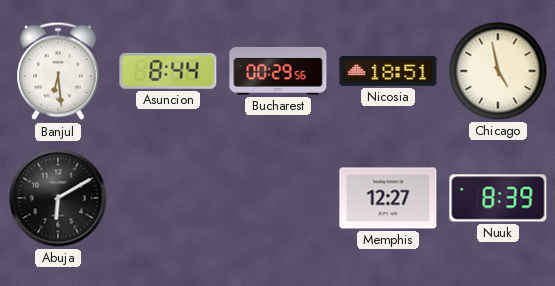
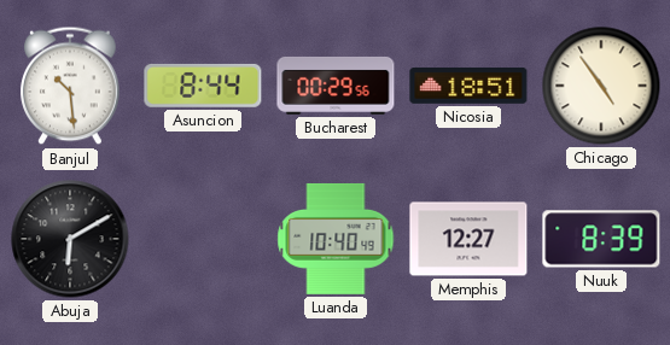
Banjul: 6:29 -> 10:29 (70, 86)
Chicago: 4:58 -> 4:54 (601, 86)
Luanda: none -> 10:40 (336, 239)
